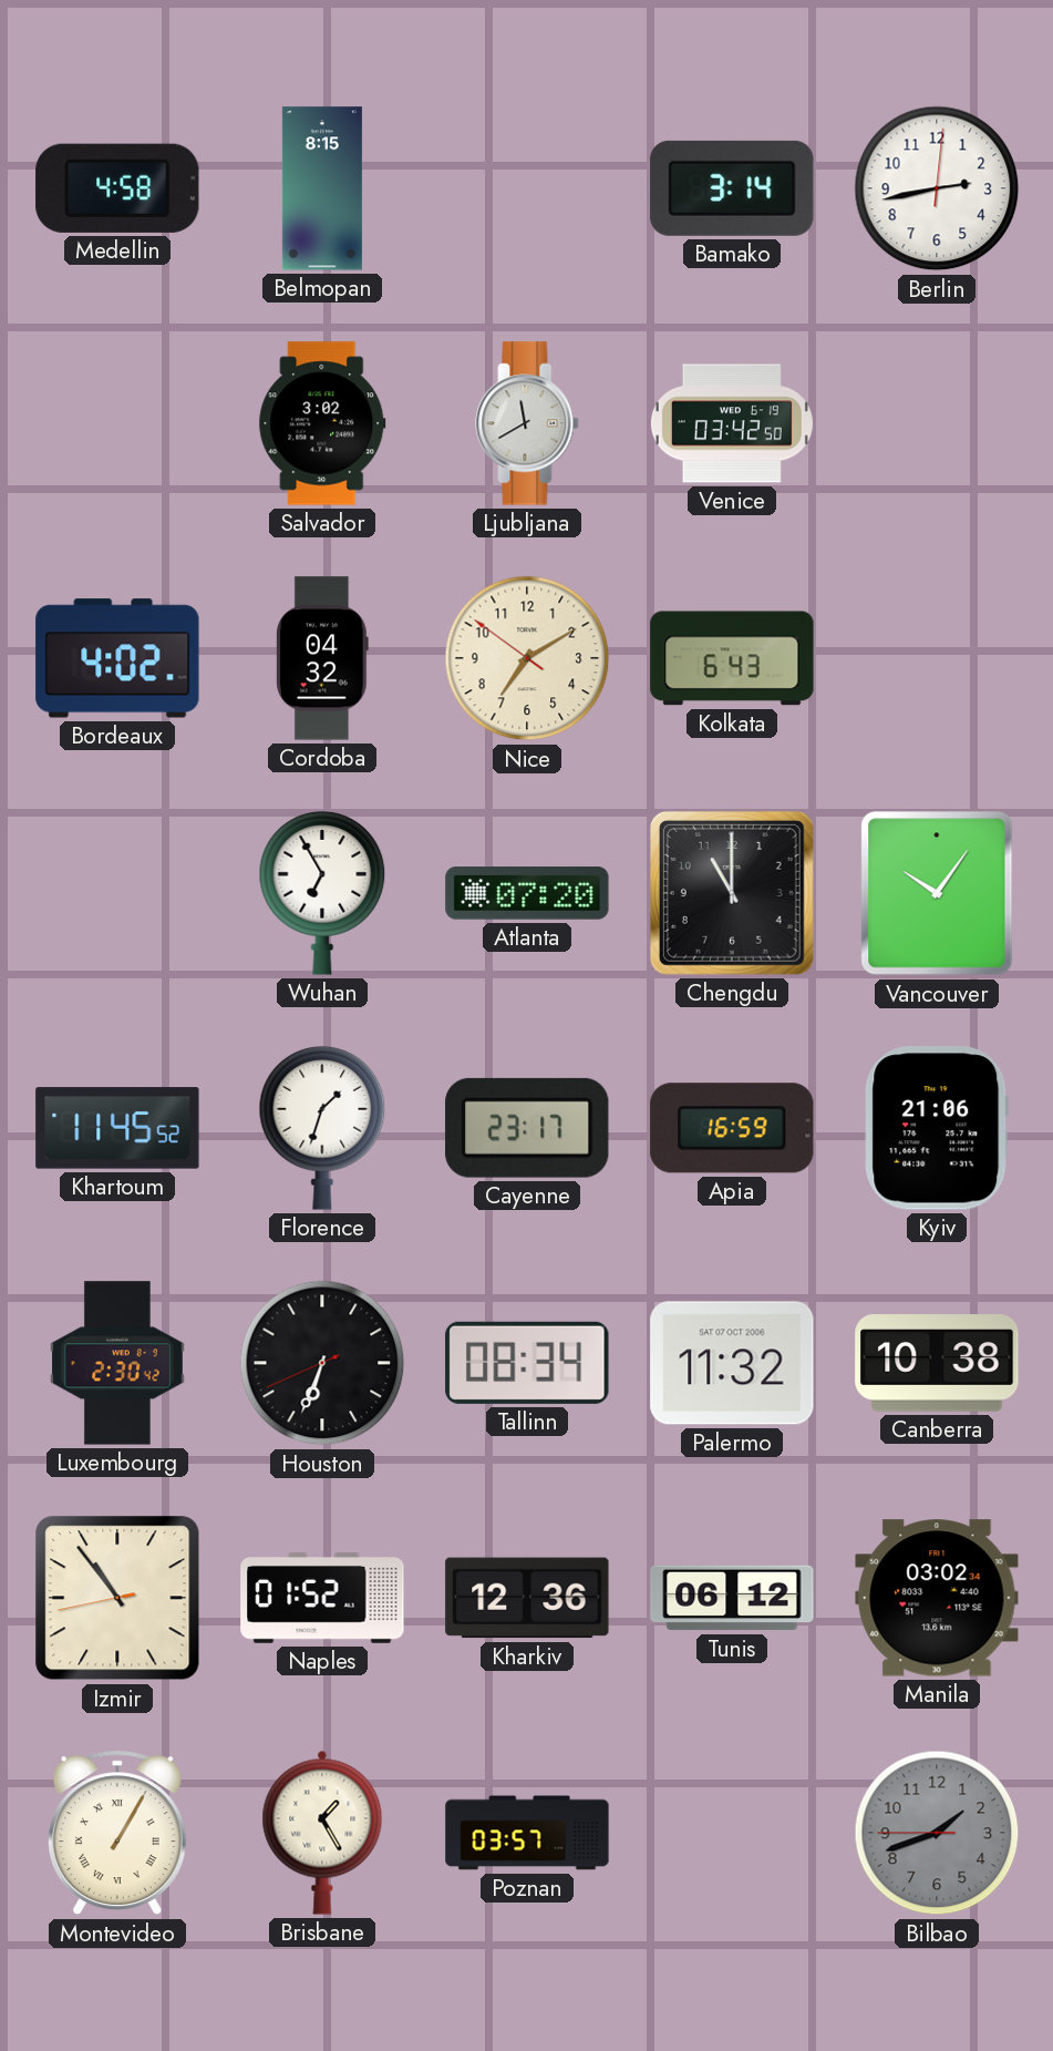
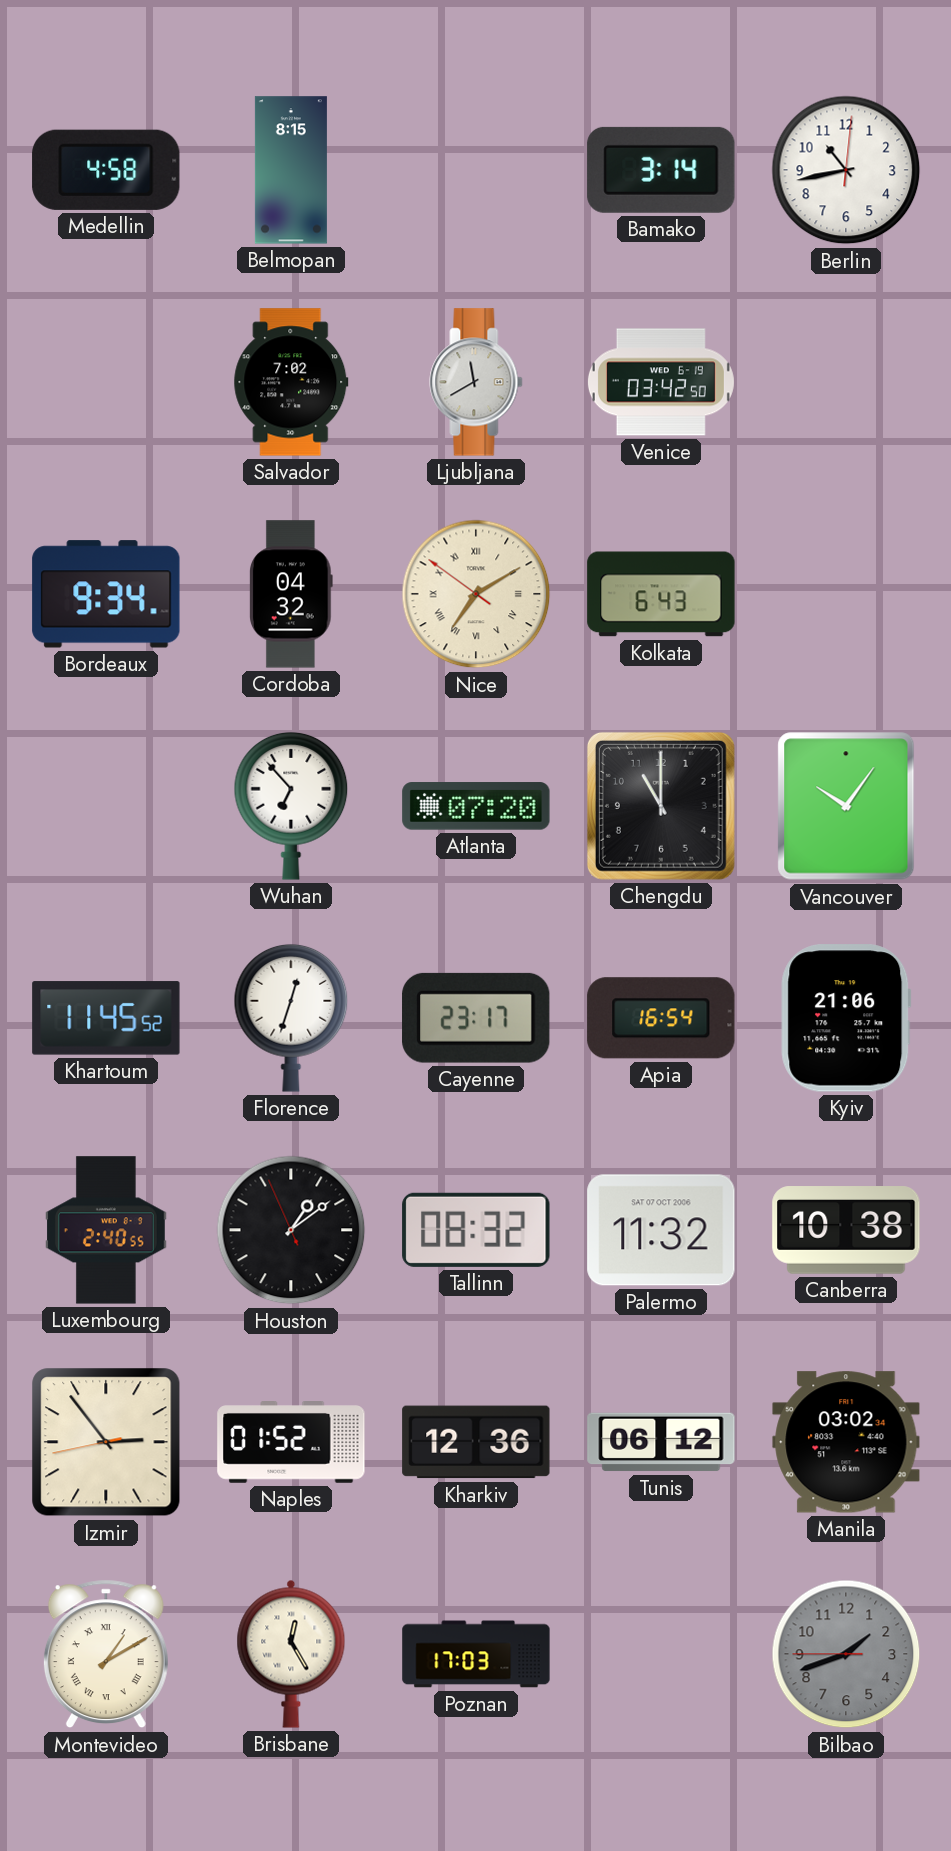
Berlin: 2:43 -> 10:43 (846, 170)
Salvador: 3:02 -> 7:02 (291, 382)
Bordeaux: 4:02 -> 9:34 (106, 594)
Nice numerals: Arabic -> Roman (476, 594)
Wuhan: 6:55 -> 6:53 (291, 806)
Florence: 1:33 -> 12:33 (291, 1018)
Apia: 16:59 -> 16:54 (661, 1018)
Luxembourg: 2:30 -> 2:40 (107, 1230)
Houston: 6:33 -> 1:08 (291, 1230)
Tallinn: 08:34 -> 08:32 (476, 1230)
Izmir: 10:53 -> 2:53 (106, 1442)
Montevideo: 1:05 -> 1:10 (106, 1654)
Brisbane: 1:25 -> 12:25 (291, 1654)
Poznan: 03:57 -> 17:03 (476, 1654)
